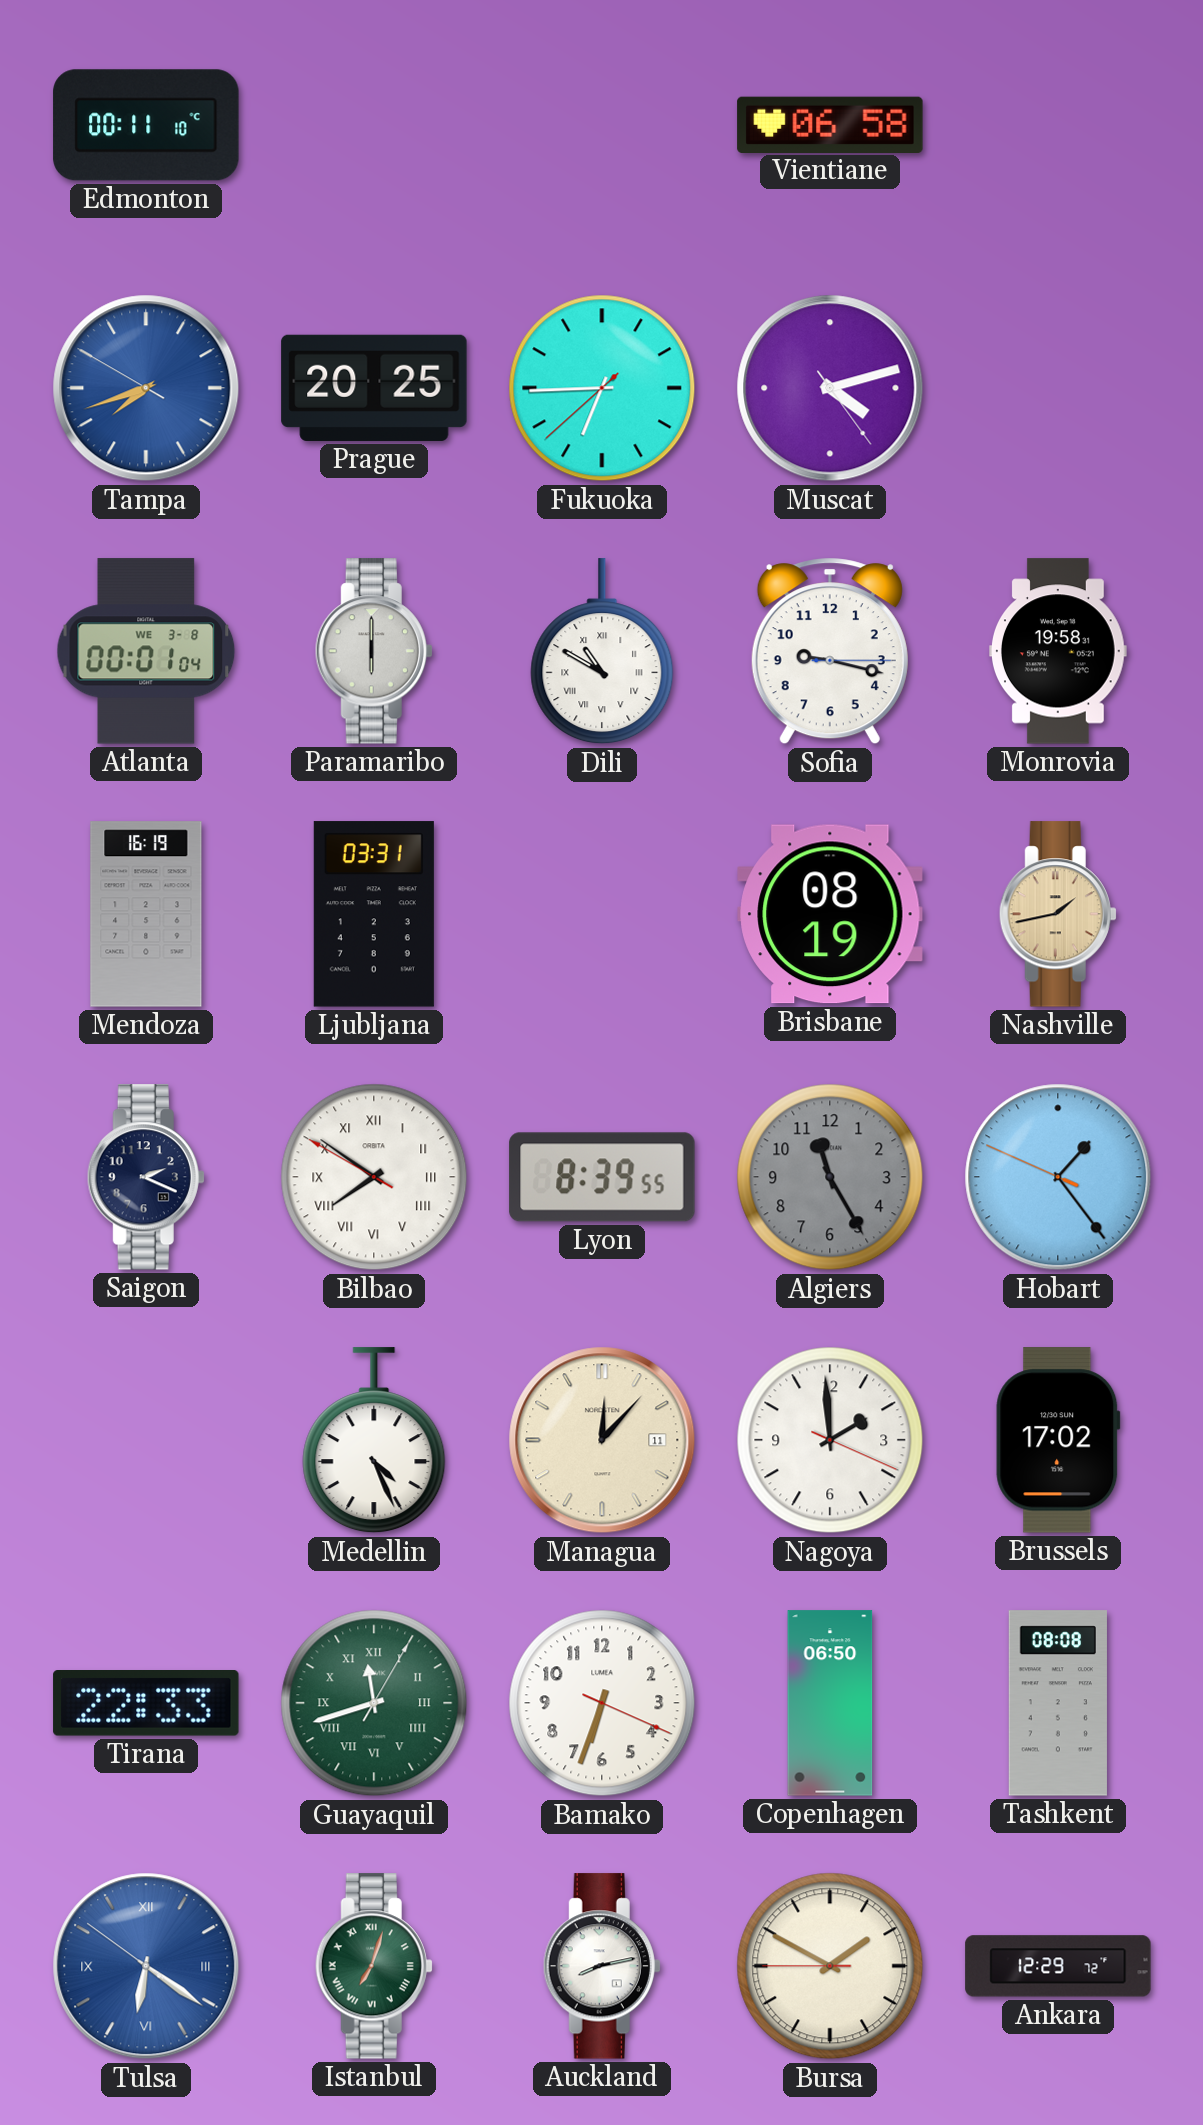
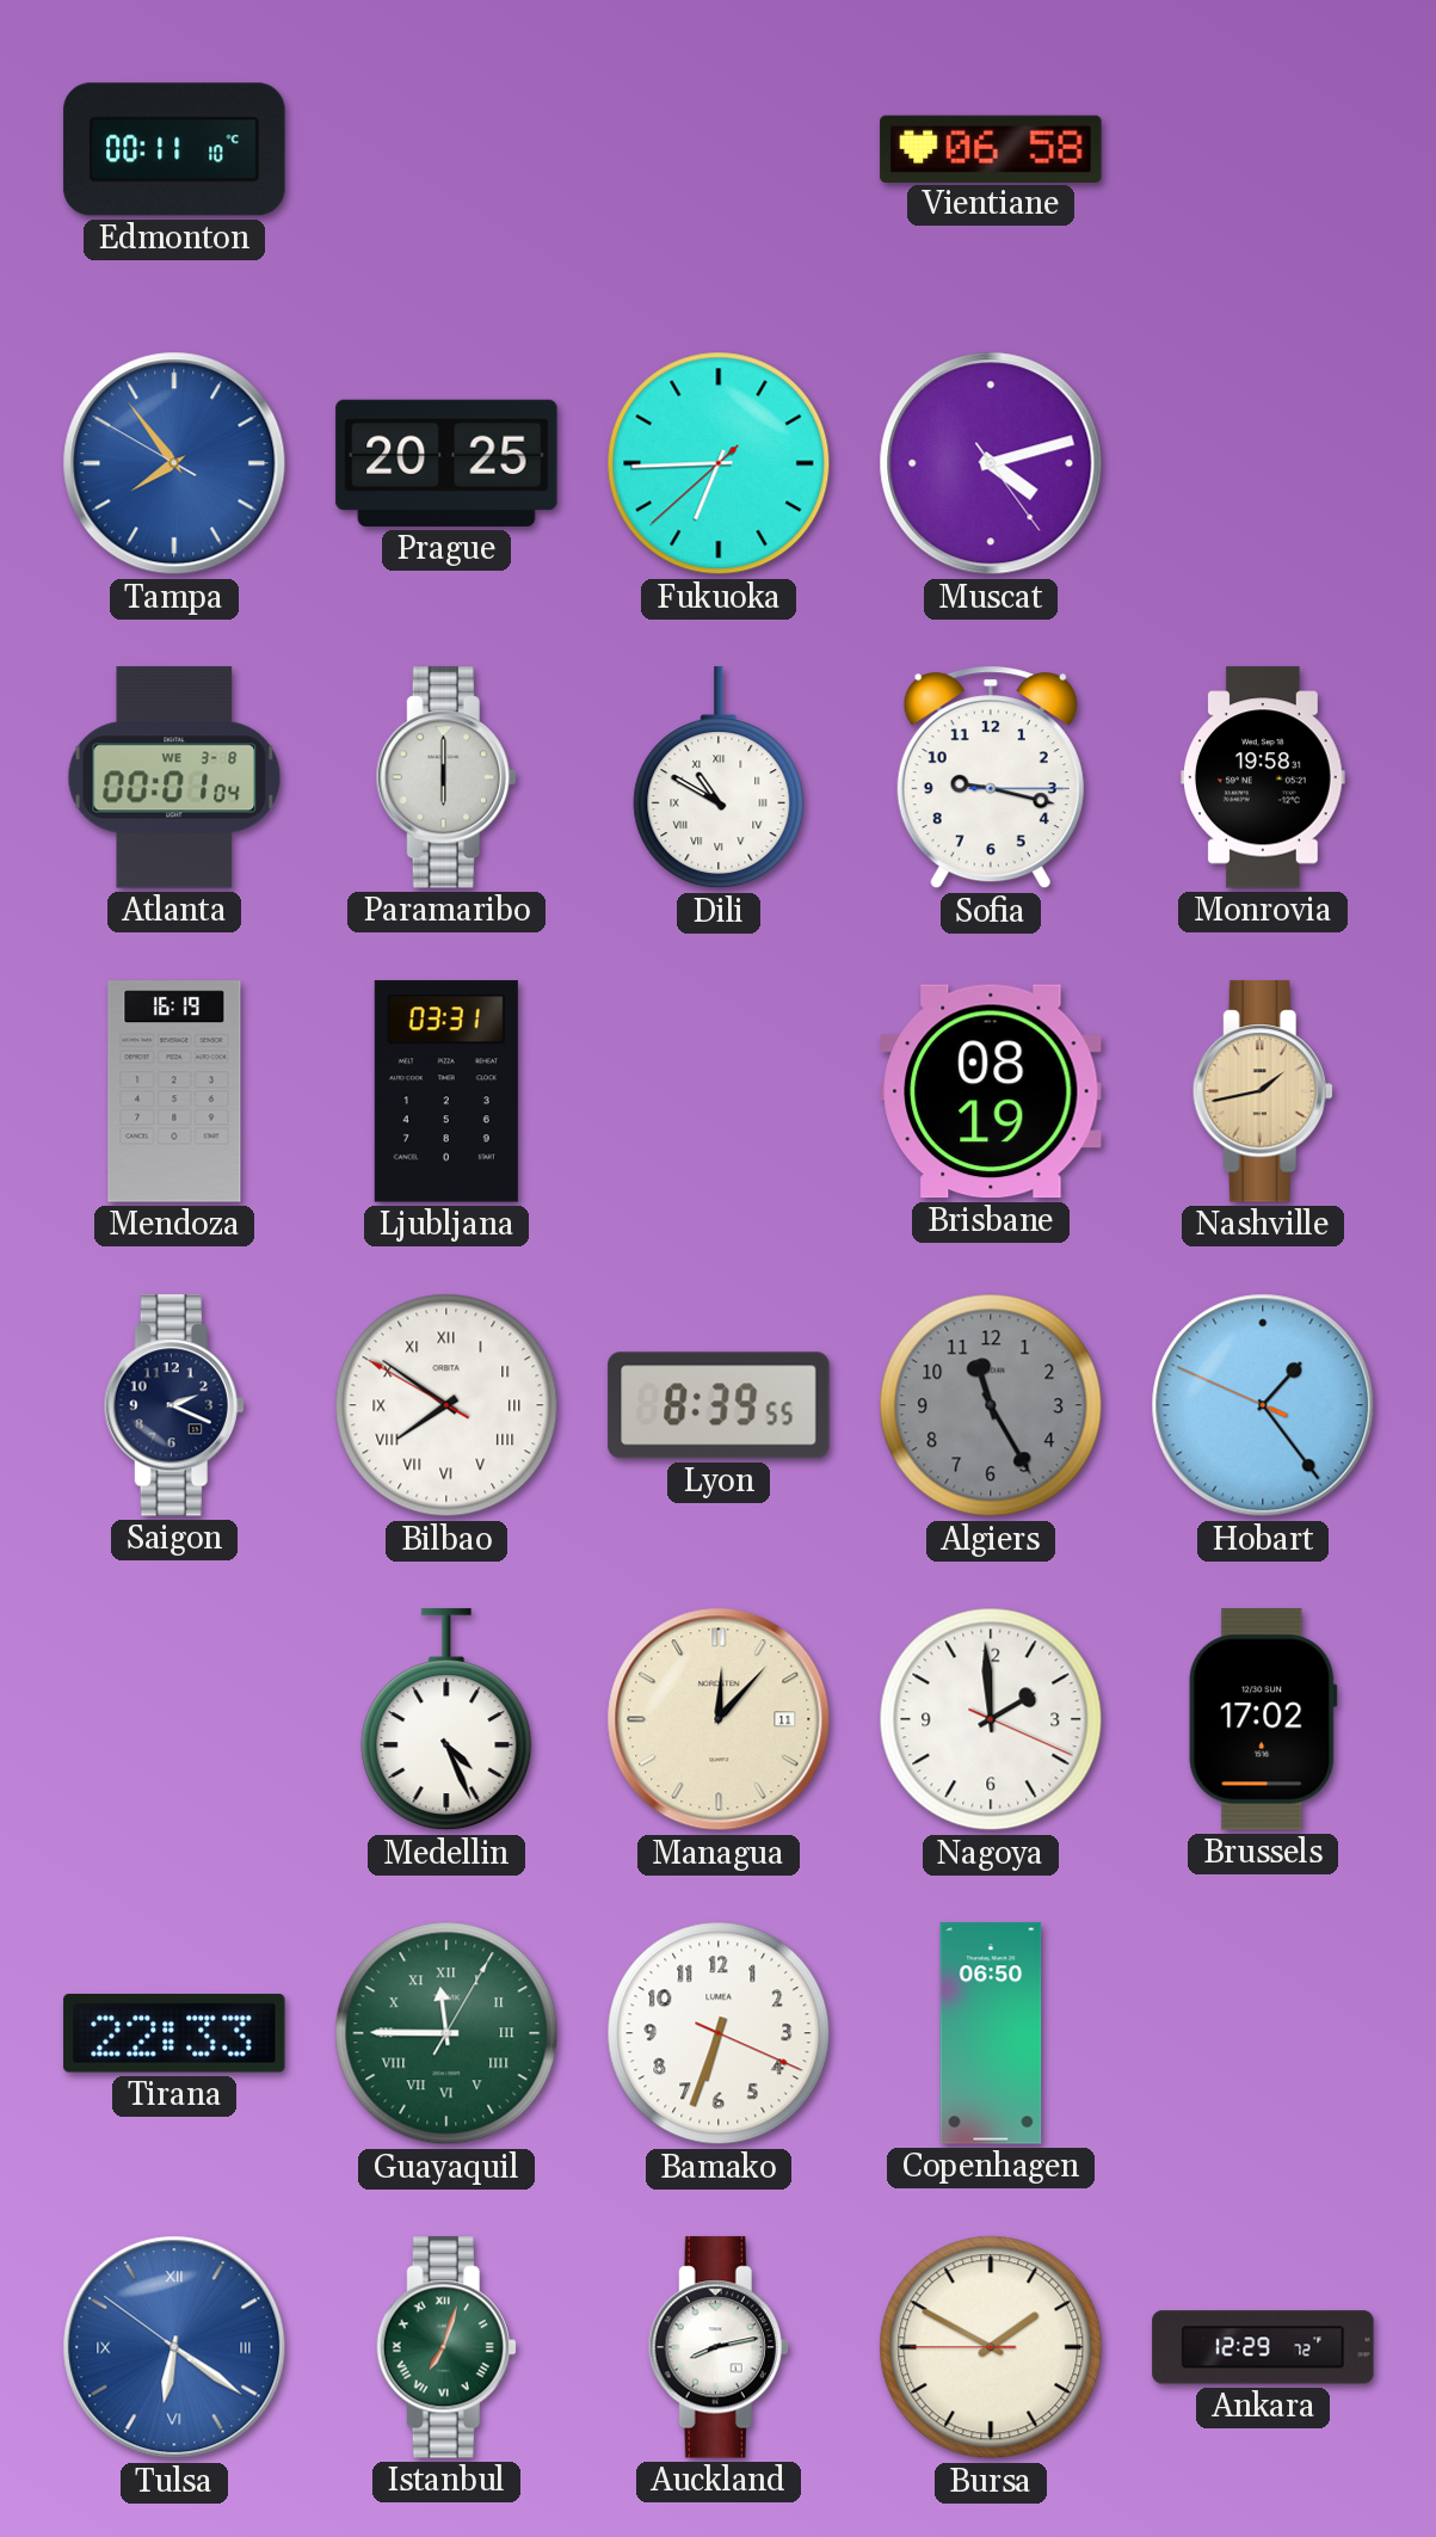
Tampa: 7:41 -> 7:53 (174, 463)
Guayaquil: 11:42 -> 11:45 (446, 2033)
Tashkent: 08:08 -> none (1058, 1703)
